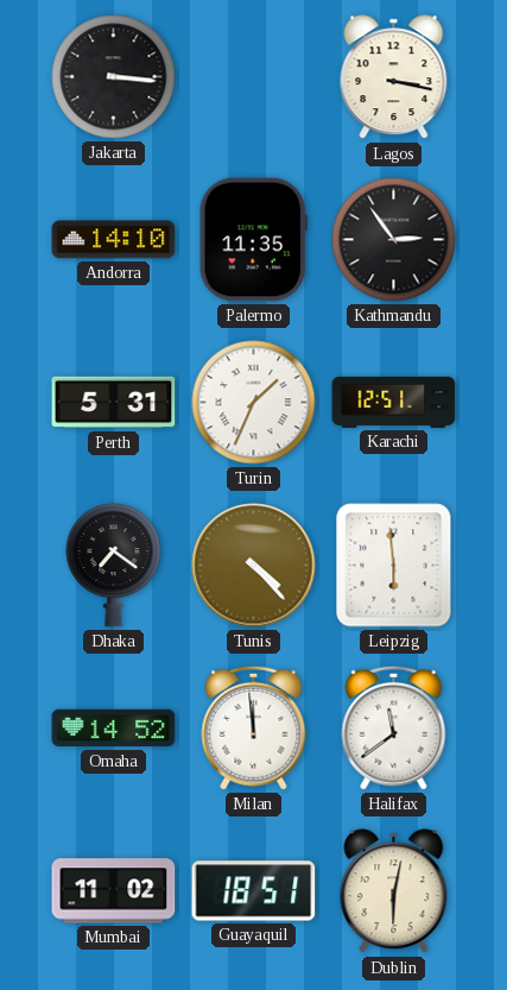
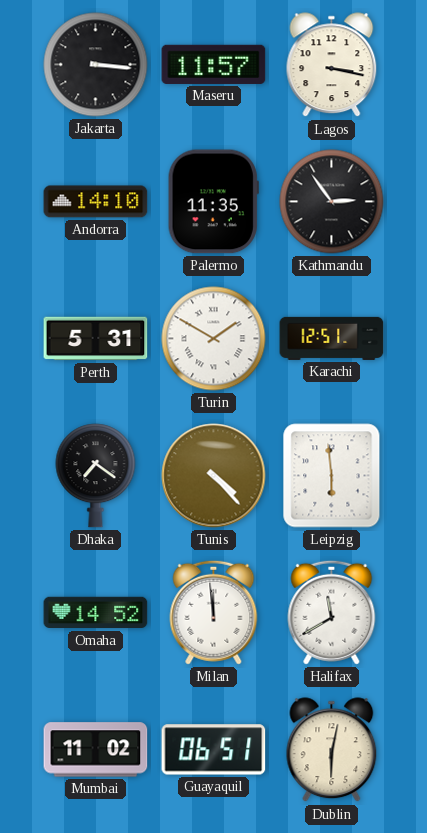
Maseru: none -> 11:57 (214, 64)
Turin: 1:34 -> 1:50 (214, 339)
Halifax: 11:39 -> 11:40 (332, 612)
Guayaquil: 18:51 -> 06:51 (214, 750)
